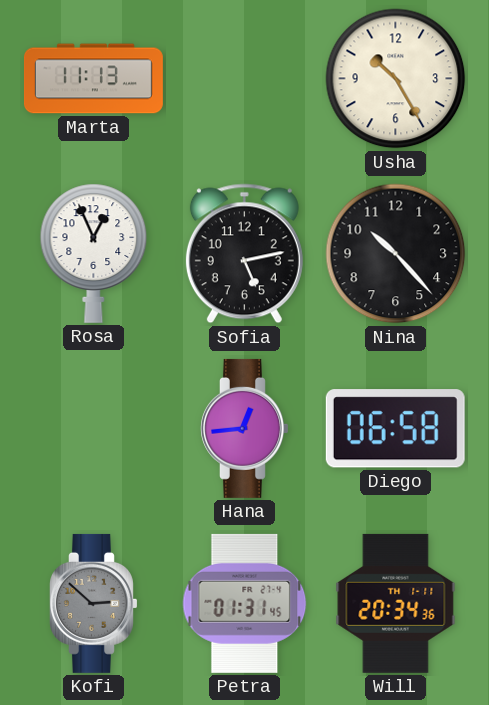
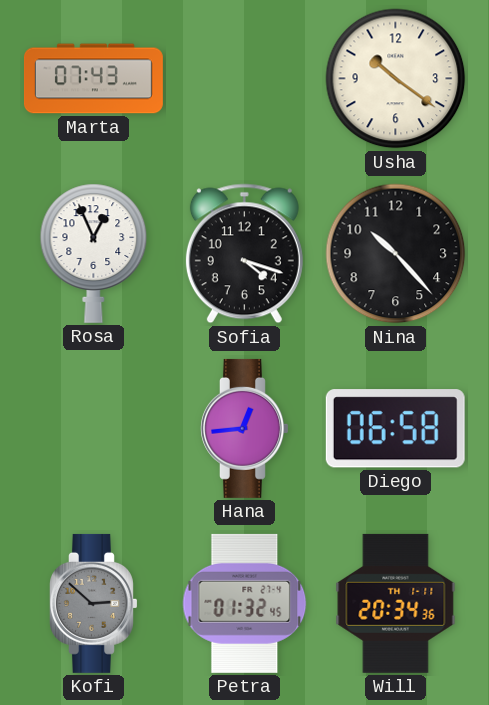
Marta: 11:13 -> 07:43 (93, 79)
Usha: 10:25 -> 10:21 (396, 79)
Sofia: 5:13 -> 4:18 (244, 254)
Petra: 01:31 -> 01:32 (245, 603)
